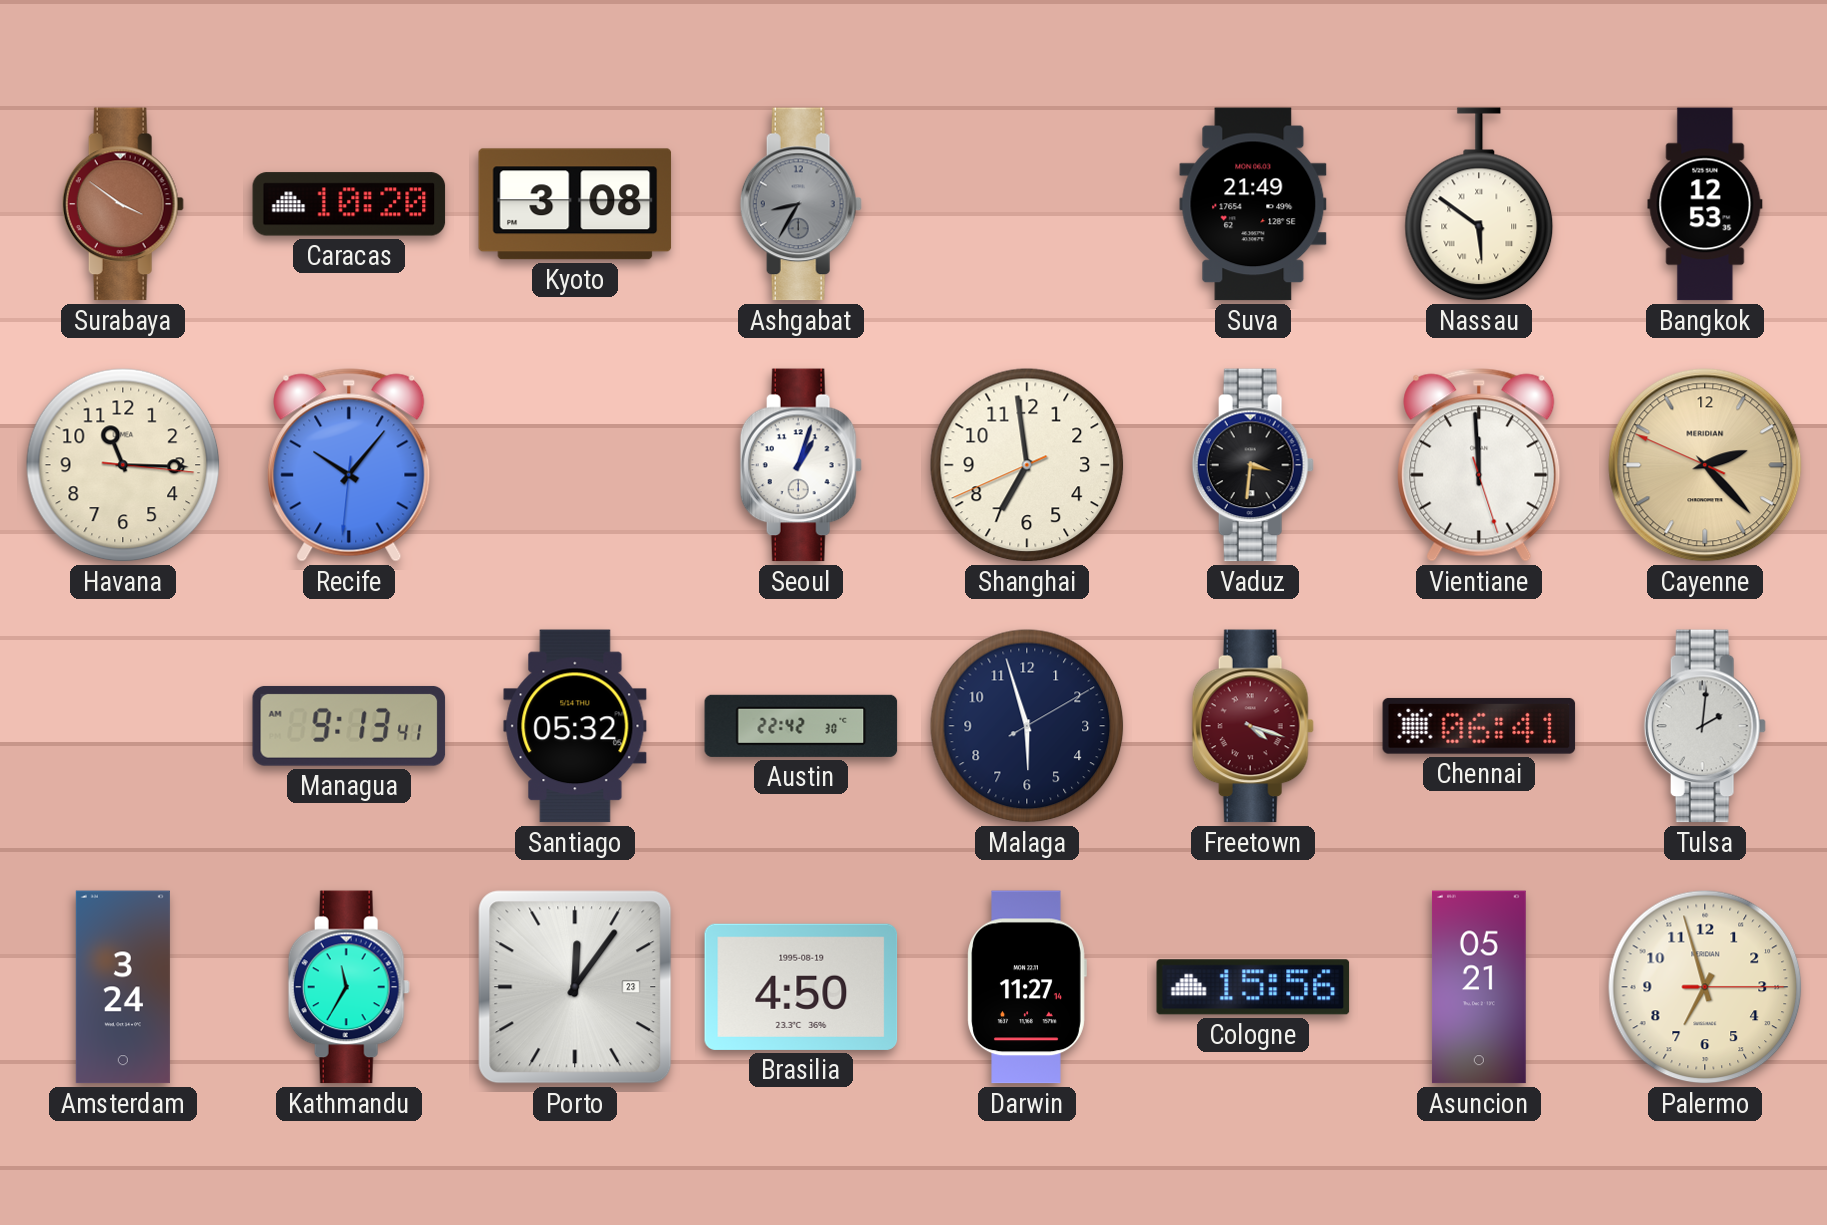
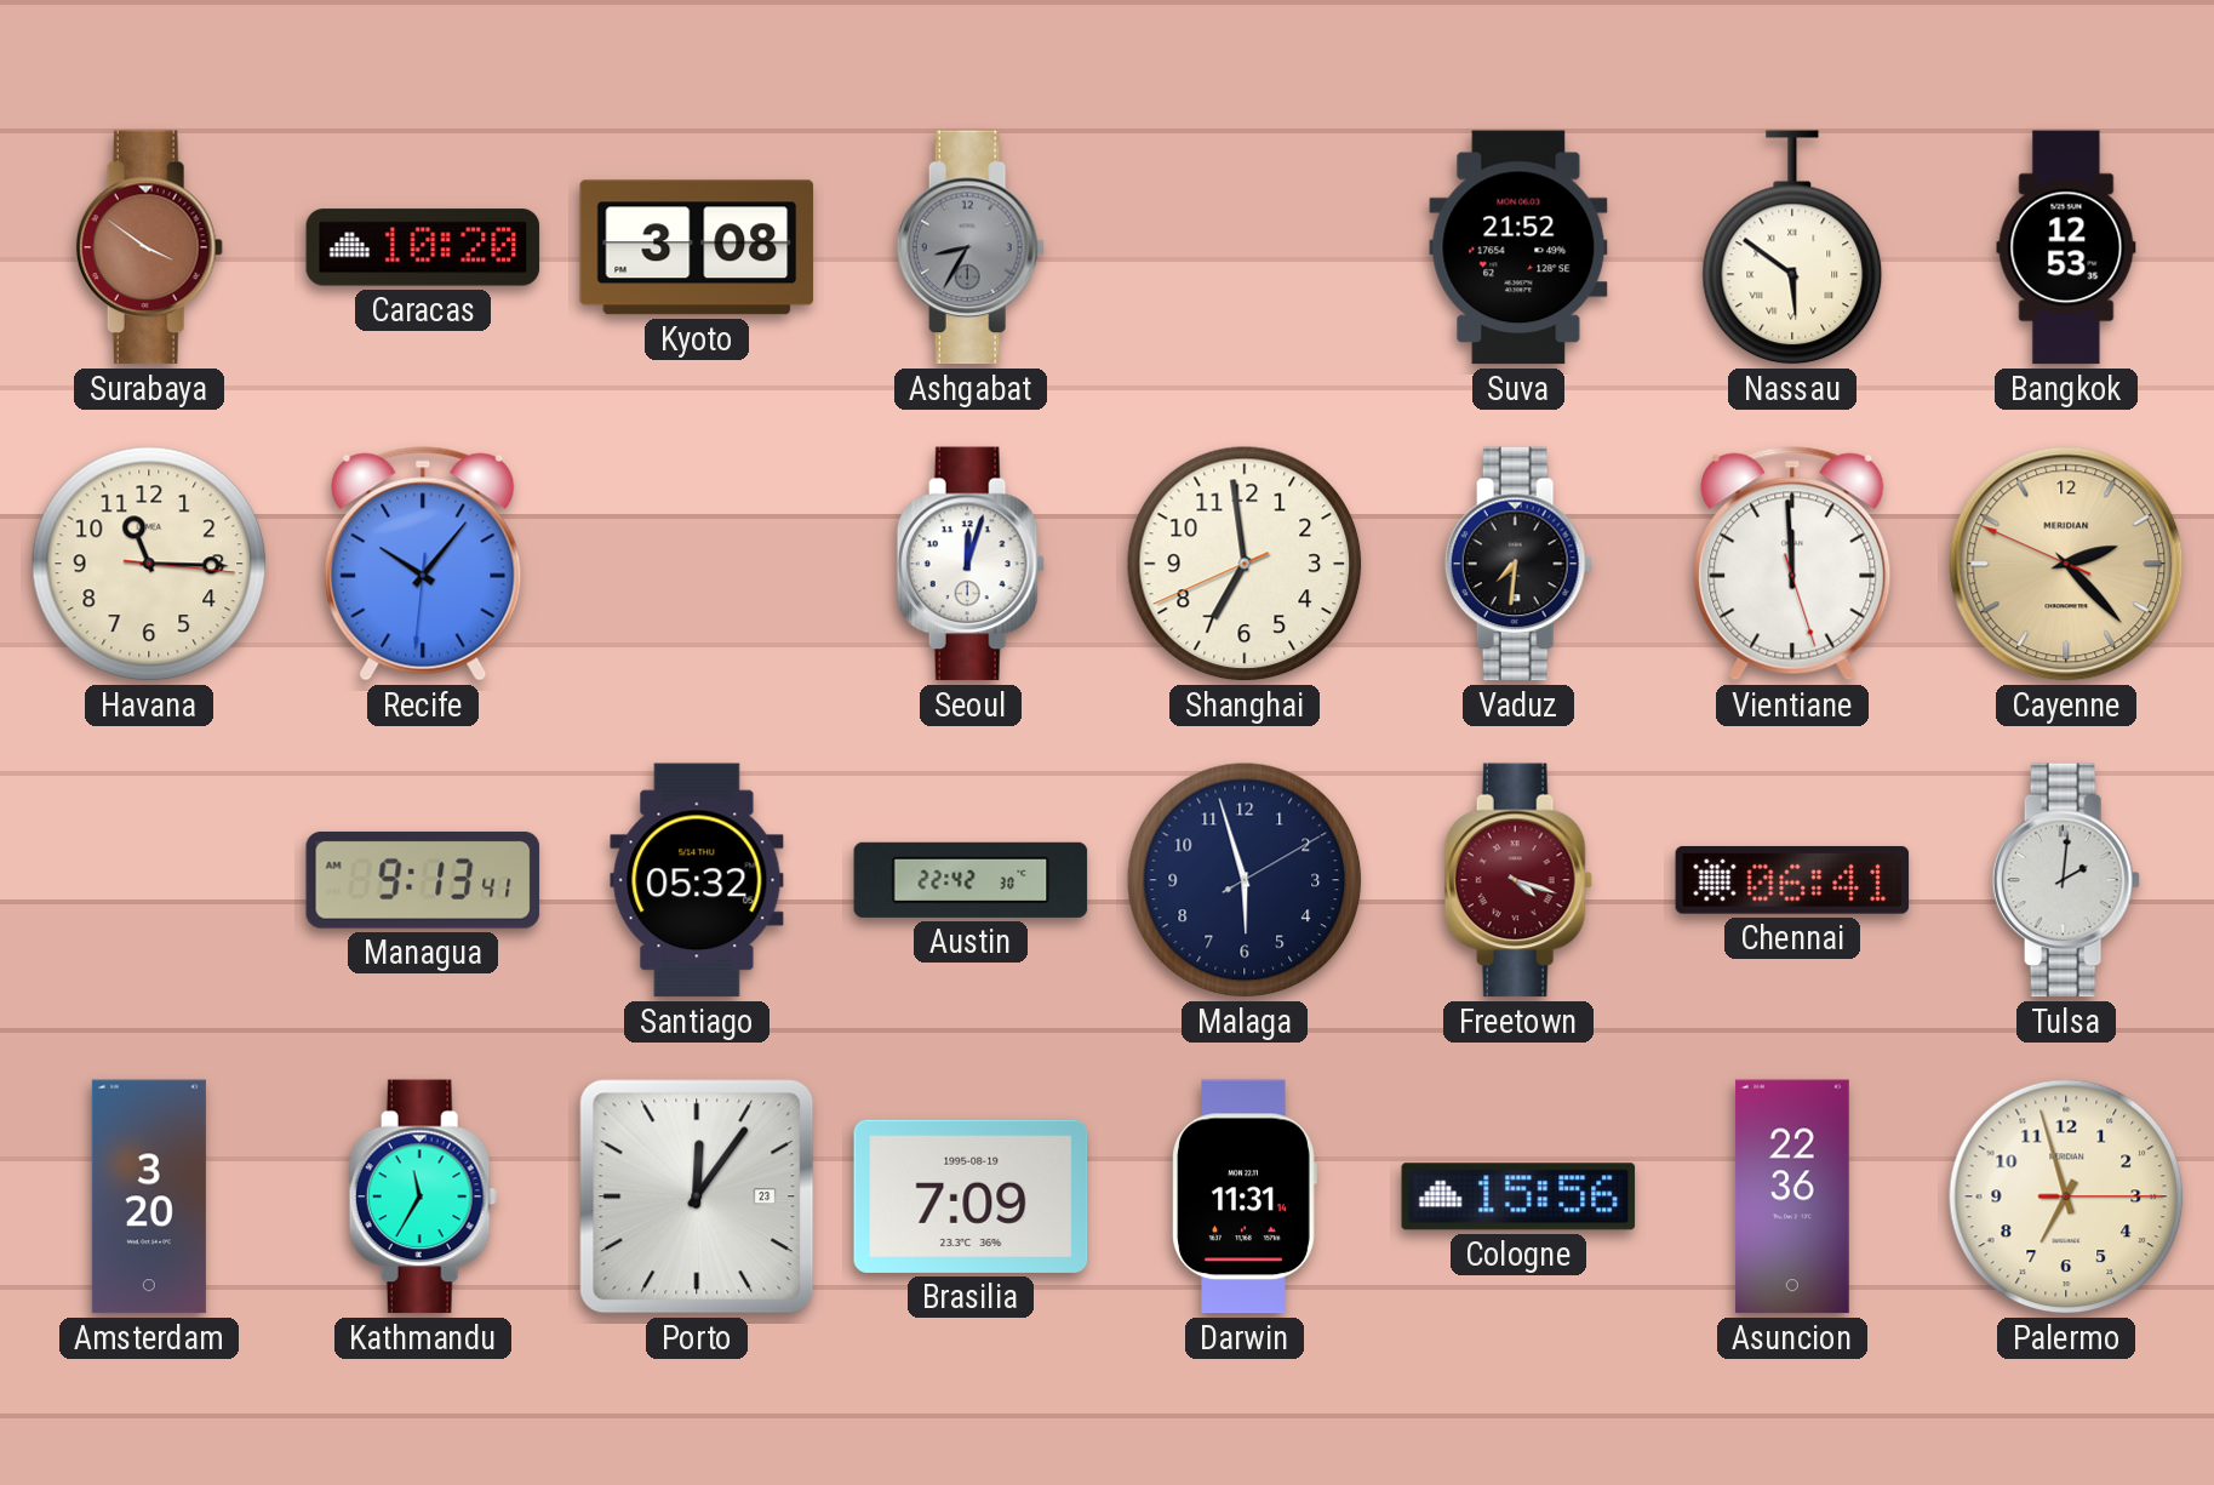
Suva: 21:49 -> 21:52 (1518, 247)
Seoul: 1:03 -> 12:03 (971, 564)
Vaduz: 3:31 -> 7:31 (1518, 564)
Amsterdam: 3:24 -> 3:20 (149, 1196)
Brasilia: 4:50 -> 7:09 (971, 1196)
Darwin: 11:27 -> 11:31 (1245, 1196)
Asuncion: 05:21 -> 22:36 (1792, 1196)
